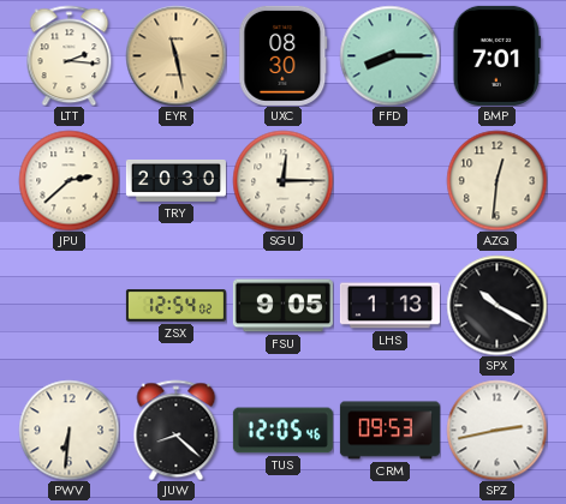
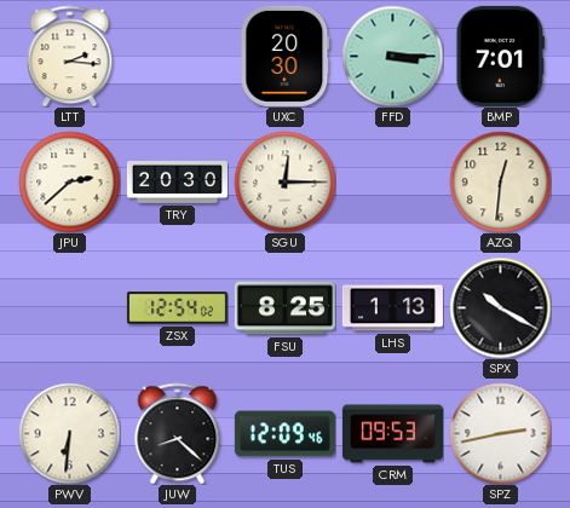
EYR: 11:28 -> none (175, 55)
UXC: 08:30 -> 20:30 (286, 56)
FFD: 8:15 -> 3:15 (392, 56)
FSU: 9:05 -> 8:25 (284, 308)
TUS: 12:05 -> 12:09 (284, 434)
